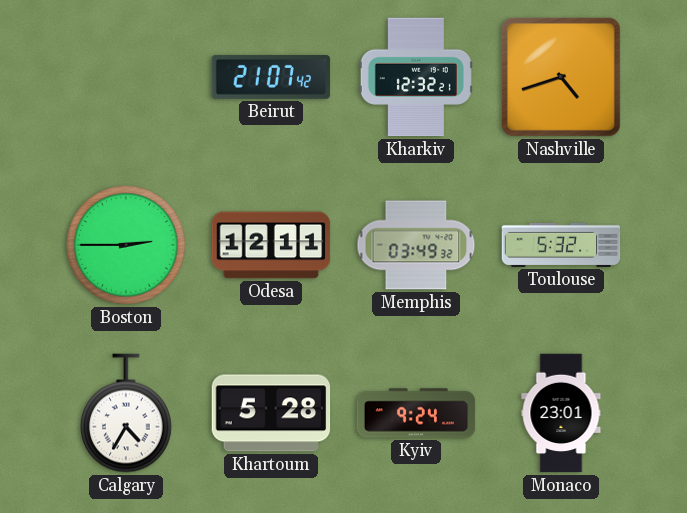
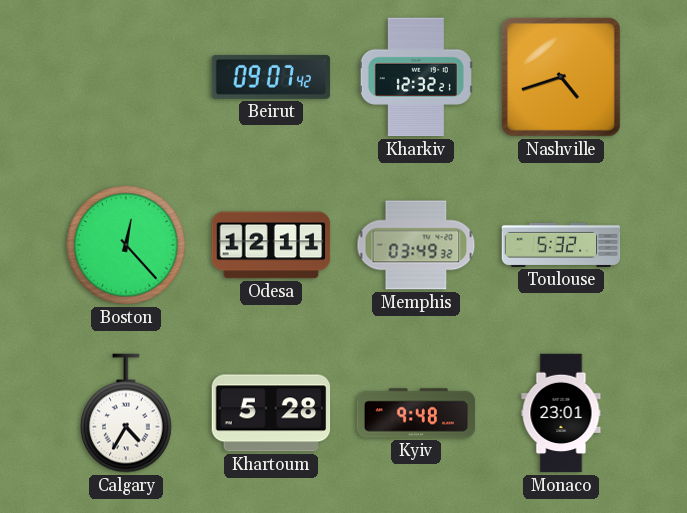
Beirut: 21:07 -> 09:07 (271, 77)
Boston: 2:45 -> 12:23 (126, 245)
Kyiv: 9:24 -> 9:48 (416, 413)
